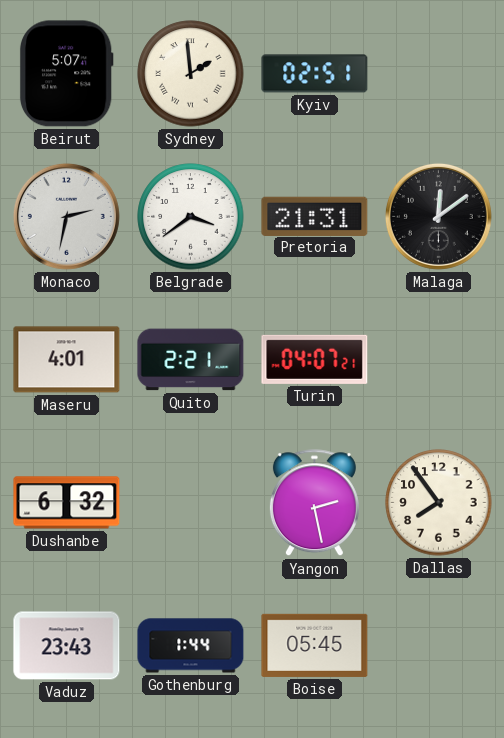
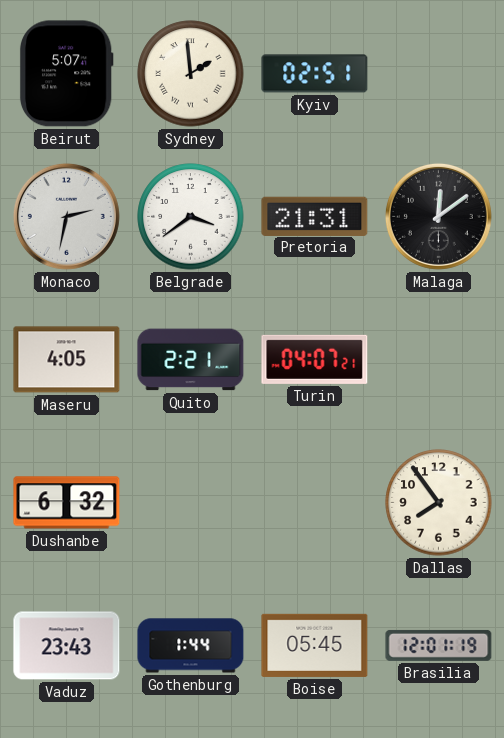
Maseru: 4:01 -> 4:05 (67, 360)
Yangon: 2:28 -> none (314, 503)
Brasilia: none -> 12:01 (439, 645)
